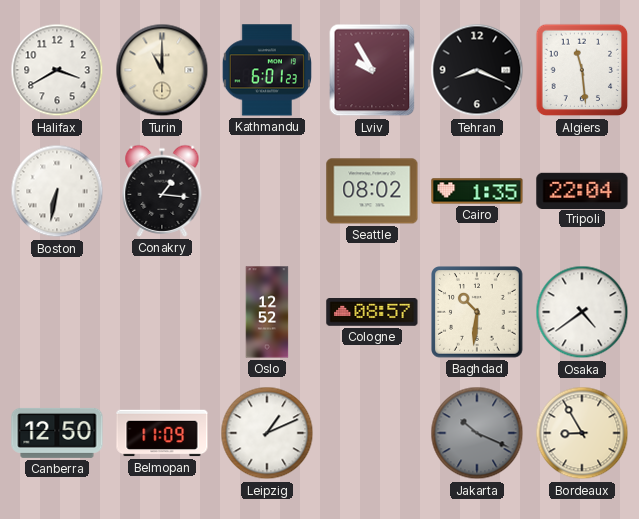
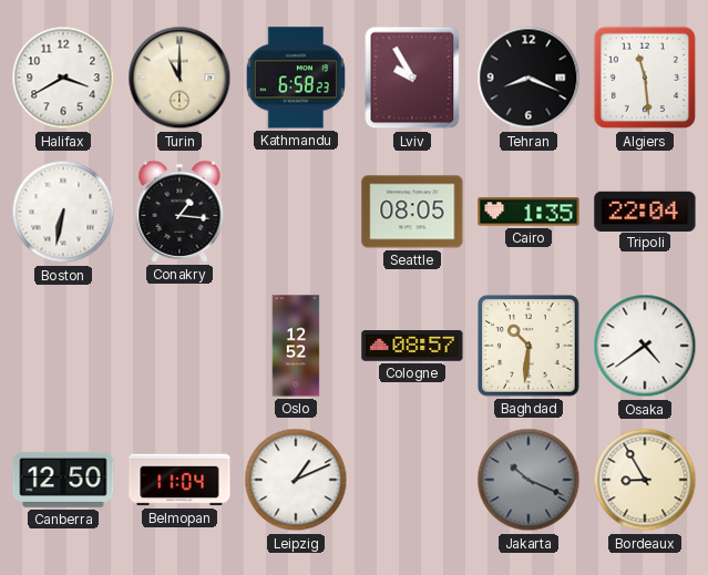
Kathmandu: 6:01 -> 6:58 (296, 78)
Seattle: 08:02 -> 08:05 (412, 212)
Belmopan: 11:09 -> 11:04 (179, 480)
